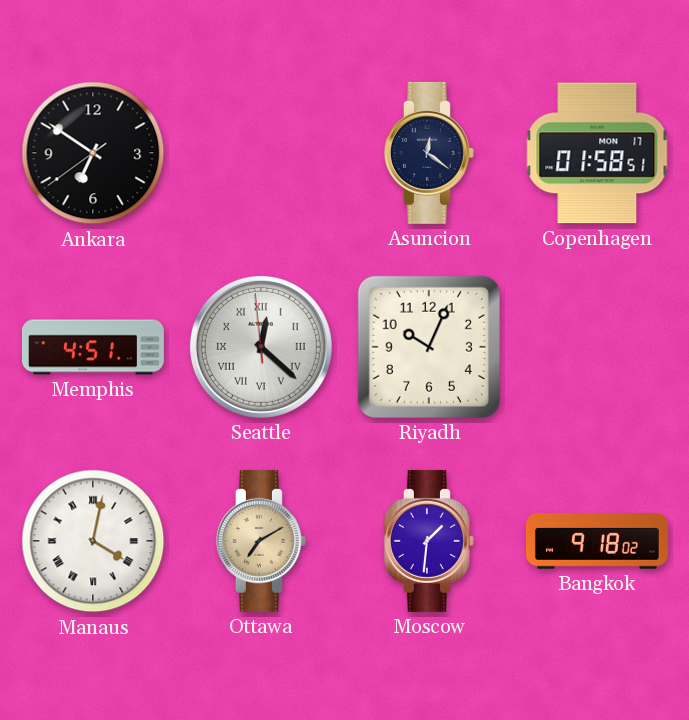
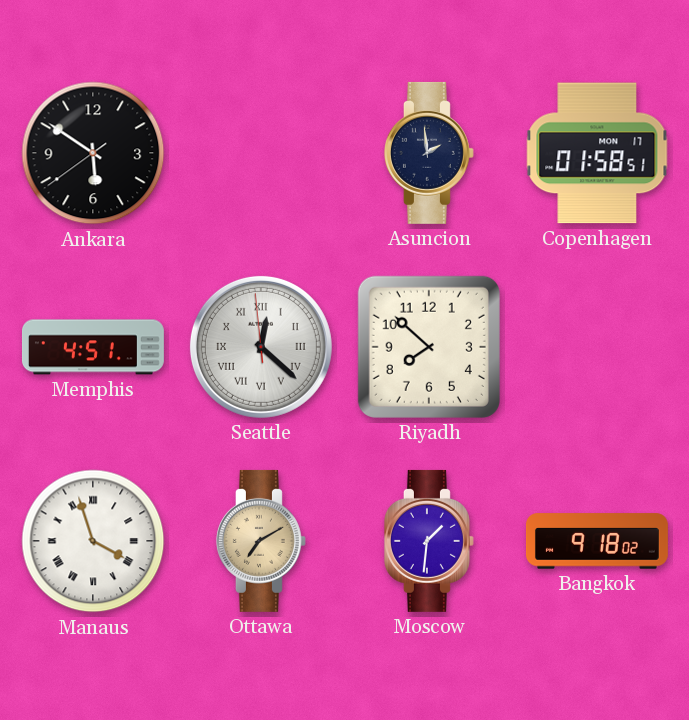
Ankara: 6:50 -> 5:50 (93, 153)
Asuncion: 12:21 -> 1:59 (429, 153)
Riyadh: 10:04 -> 7:52 (429, 347)
Manaus: 4:02 -> 3:57 (93, 541)
